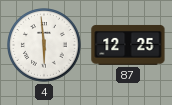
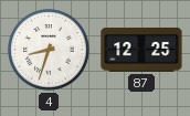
4: 5:59 -> 8:33 (50, 51)
